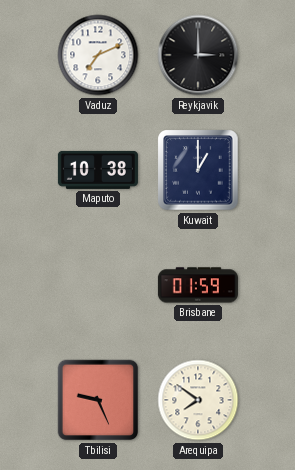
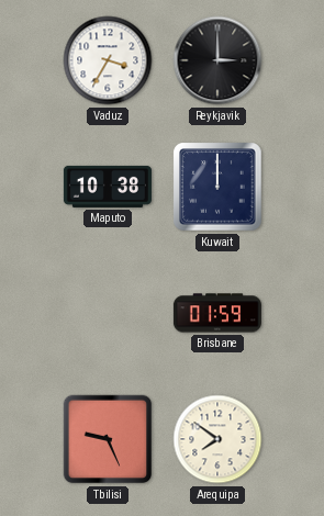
Vaduz: 7:11 -> 3:35 (108, 60)
Kuwait: 1:00 -> 12:00 (217, 187)
